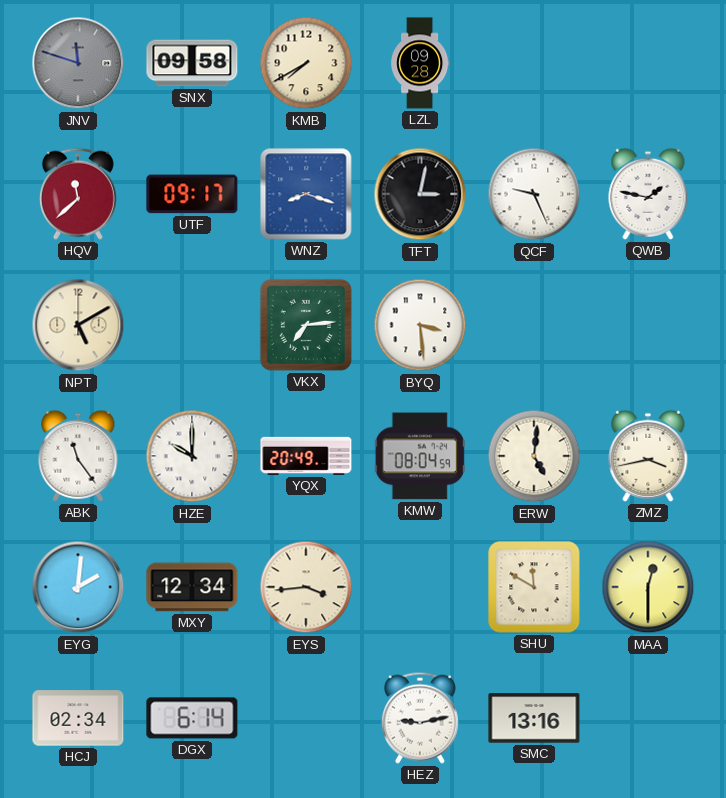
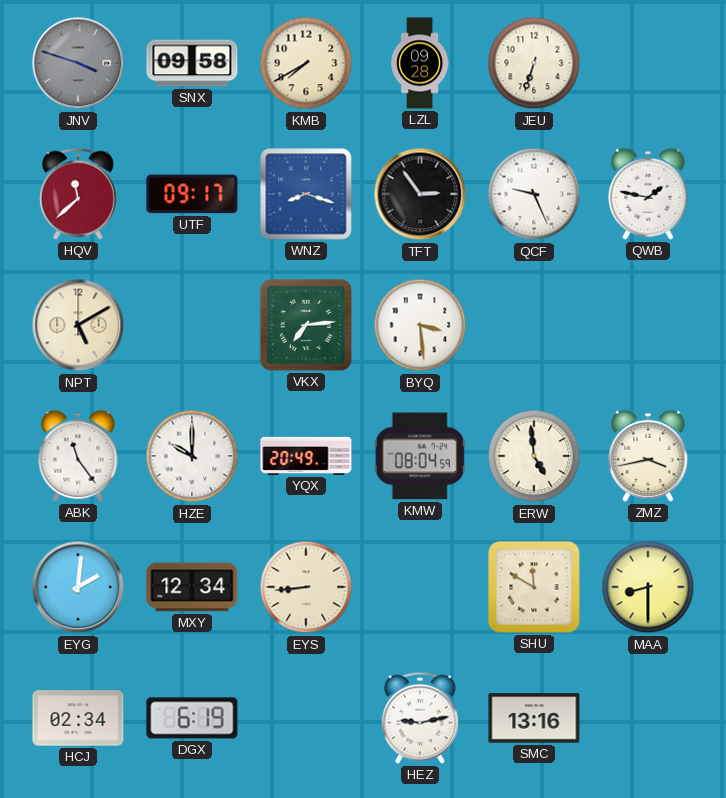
JNV: 11:48 -> 3:48 (78, 63)
JEU: none -> 6:33 (534, 63)
TFT: 3:02 -> 2:54 (420, 194)
ERW: 5:01 -> 4:59 (534, 456)
EYS: 3:44 -> 8:44 (306, 587)
MAA: 12:30 -> 8:30 (648, 587)
DGX: 6:14 -> 6:19 (192, 718)
